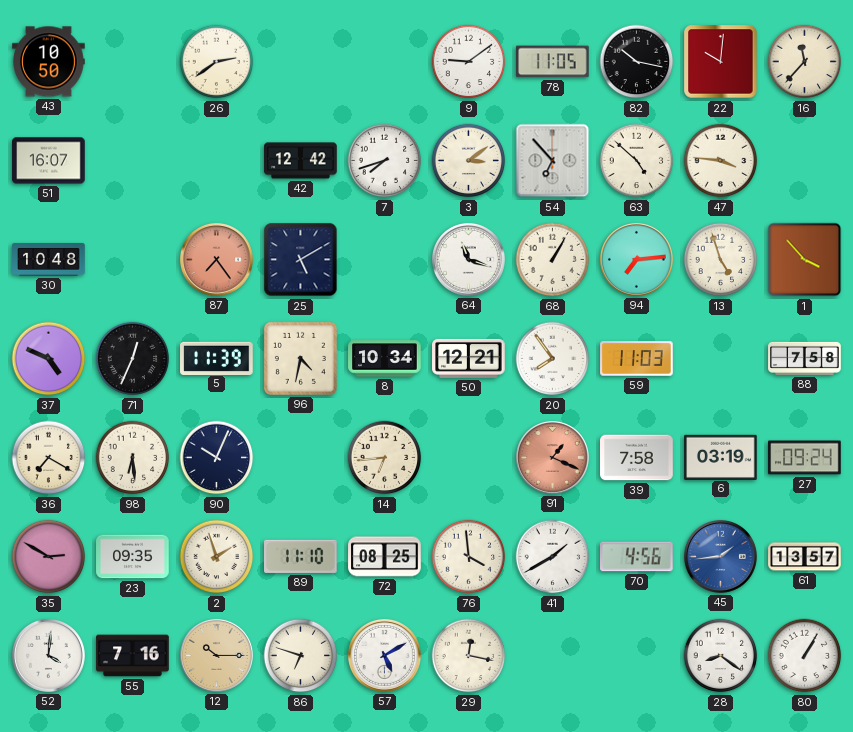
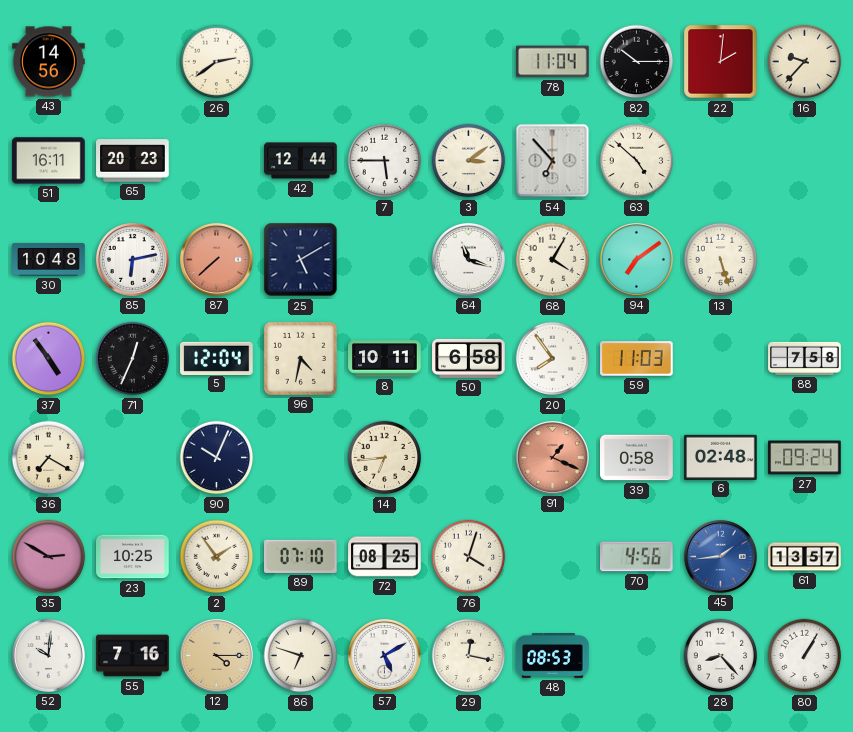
43: 10:50 -> 14:56 (49, 62)
9: 9:09 -> none (469, 62)
78: 11:05 -> 11:04 (553, 62)
82: 10:17 -> 10:15 (637, 62)
22: 10:01 -> 2:01 (721, 62)
16: 11:37 -> 9:37 (805, 62)
51: 16:07 -> 16:11 (49, 161)
65: none -> 20:23 (133, 161)
42: 12:42 -> 12:44 (301, 161)
7: 7:42 -> 5:45 (385, 161)
47: 3:46 -> none (721, 161)
85: none -> 6:13 (132, 259)
87: 7:24 -> 7:38 (216, 259)
68: 1:05 -> 4:05 (553, 260)
94: 7:14 -> 7:09 (636, 259)
13: 4:57 -> 5:27 (721, 260)
1: 3:53 -> none (805, 260)
37: 4:49 -> 4:54 (49, 359)
5: 11:39 -> 12:04 (217, 358)
8: 10:34 -> 10:11 (385, 359)
50: 12:21 -> 6:58 (469, 358)
98: 6:29 -> none (133, 458)
39: 7:58 -> 0:58 (637, 458)
6: 03:19 -> 02:48 (721, 457)
23: 09:35 -> 10:25 (133, 557)
2: 1:57 -> 1:54 (217, 557)
89: 11:10 -> 07:10 (301, 556)
76: 3:59 -> 4:03 (469, 557)
41: 1:40 -> none (553, 557)
52: 4:01 -> 10:01 (48, 655)
12: 10:15 -> 4:15 (216, 655)
48: none -> 08:53 (553, 656)
28: 8:21 -> 8:23 (721, 656)
